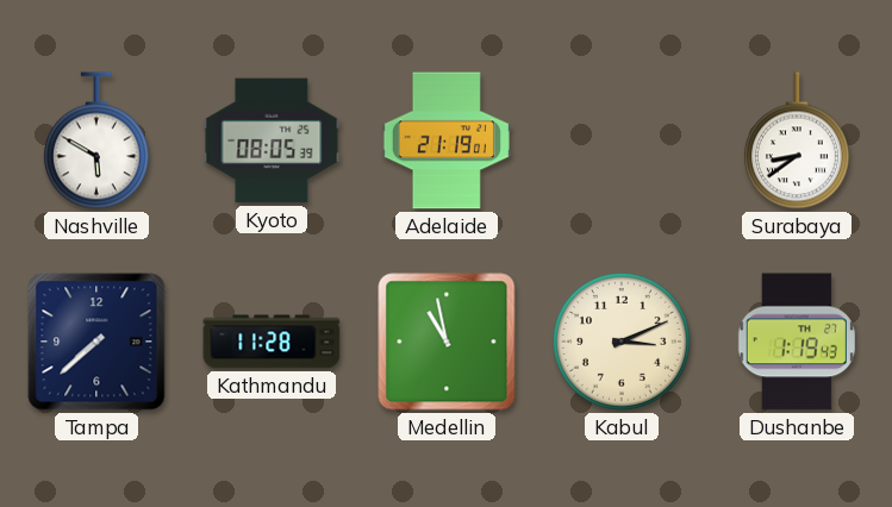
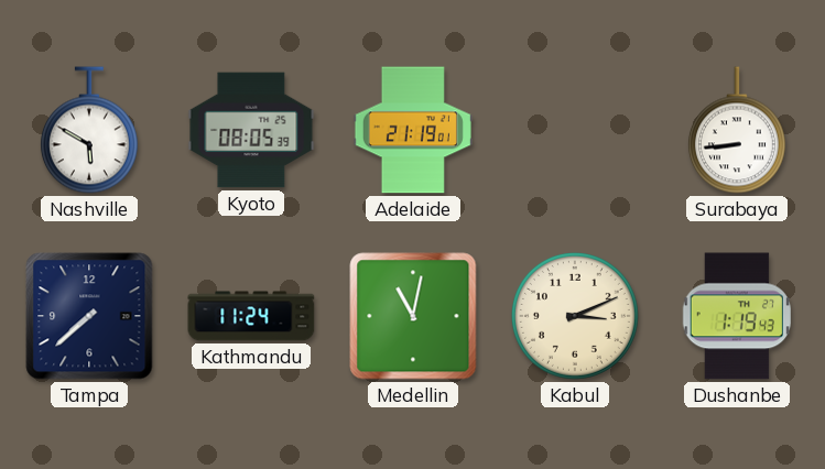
Surabaya: 8:39 -> 8:44 (737, 130)
Kathmandu: 11:28 -> 11:24 (251, 316)
Medellin: 10:58 -> 11:02 (413, 316)
